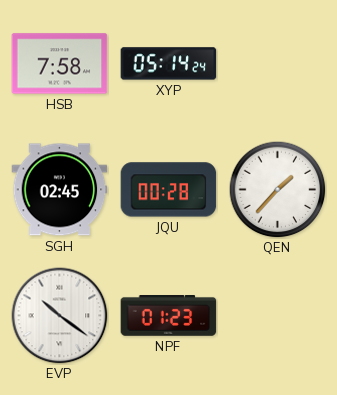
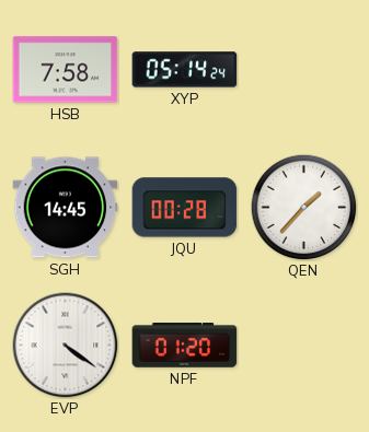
SGH: 02:45 -> 14:45 (66, 208)
EVP: 10:21 -> 4:21 (66, 346)
NPF: 01:23 -> 01:20 (185, 346)
